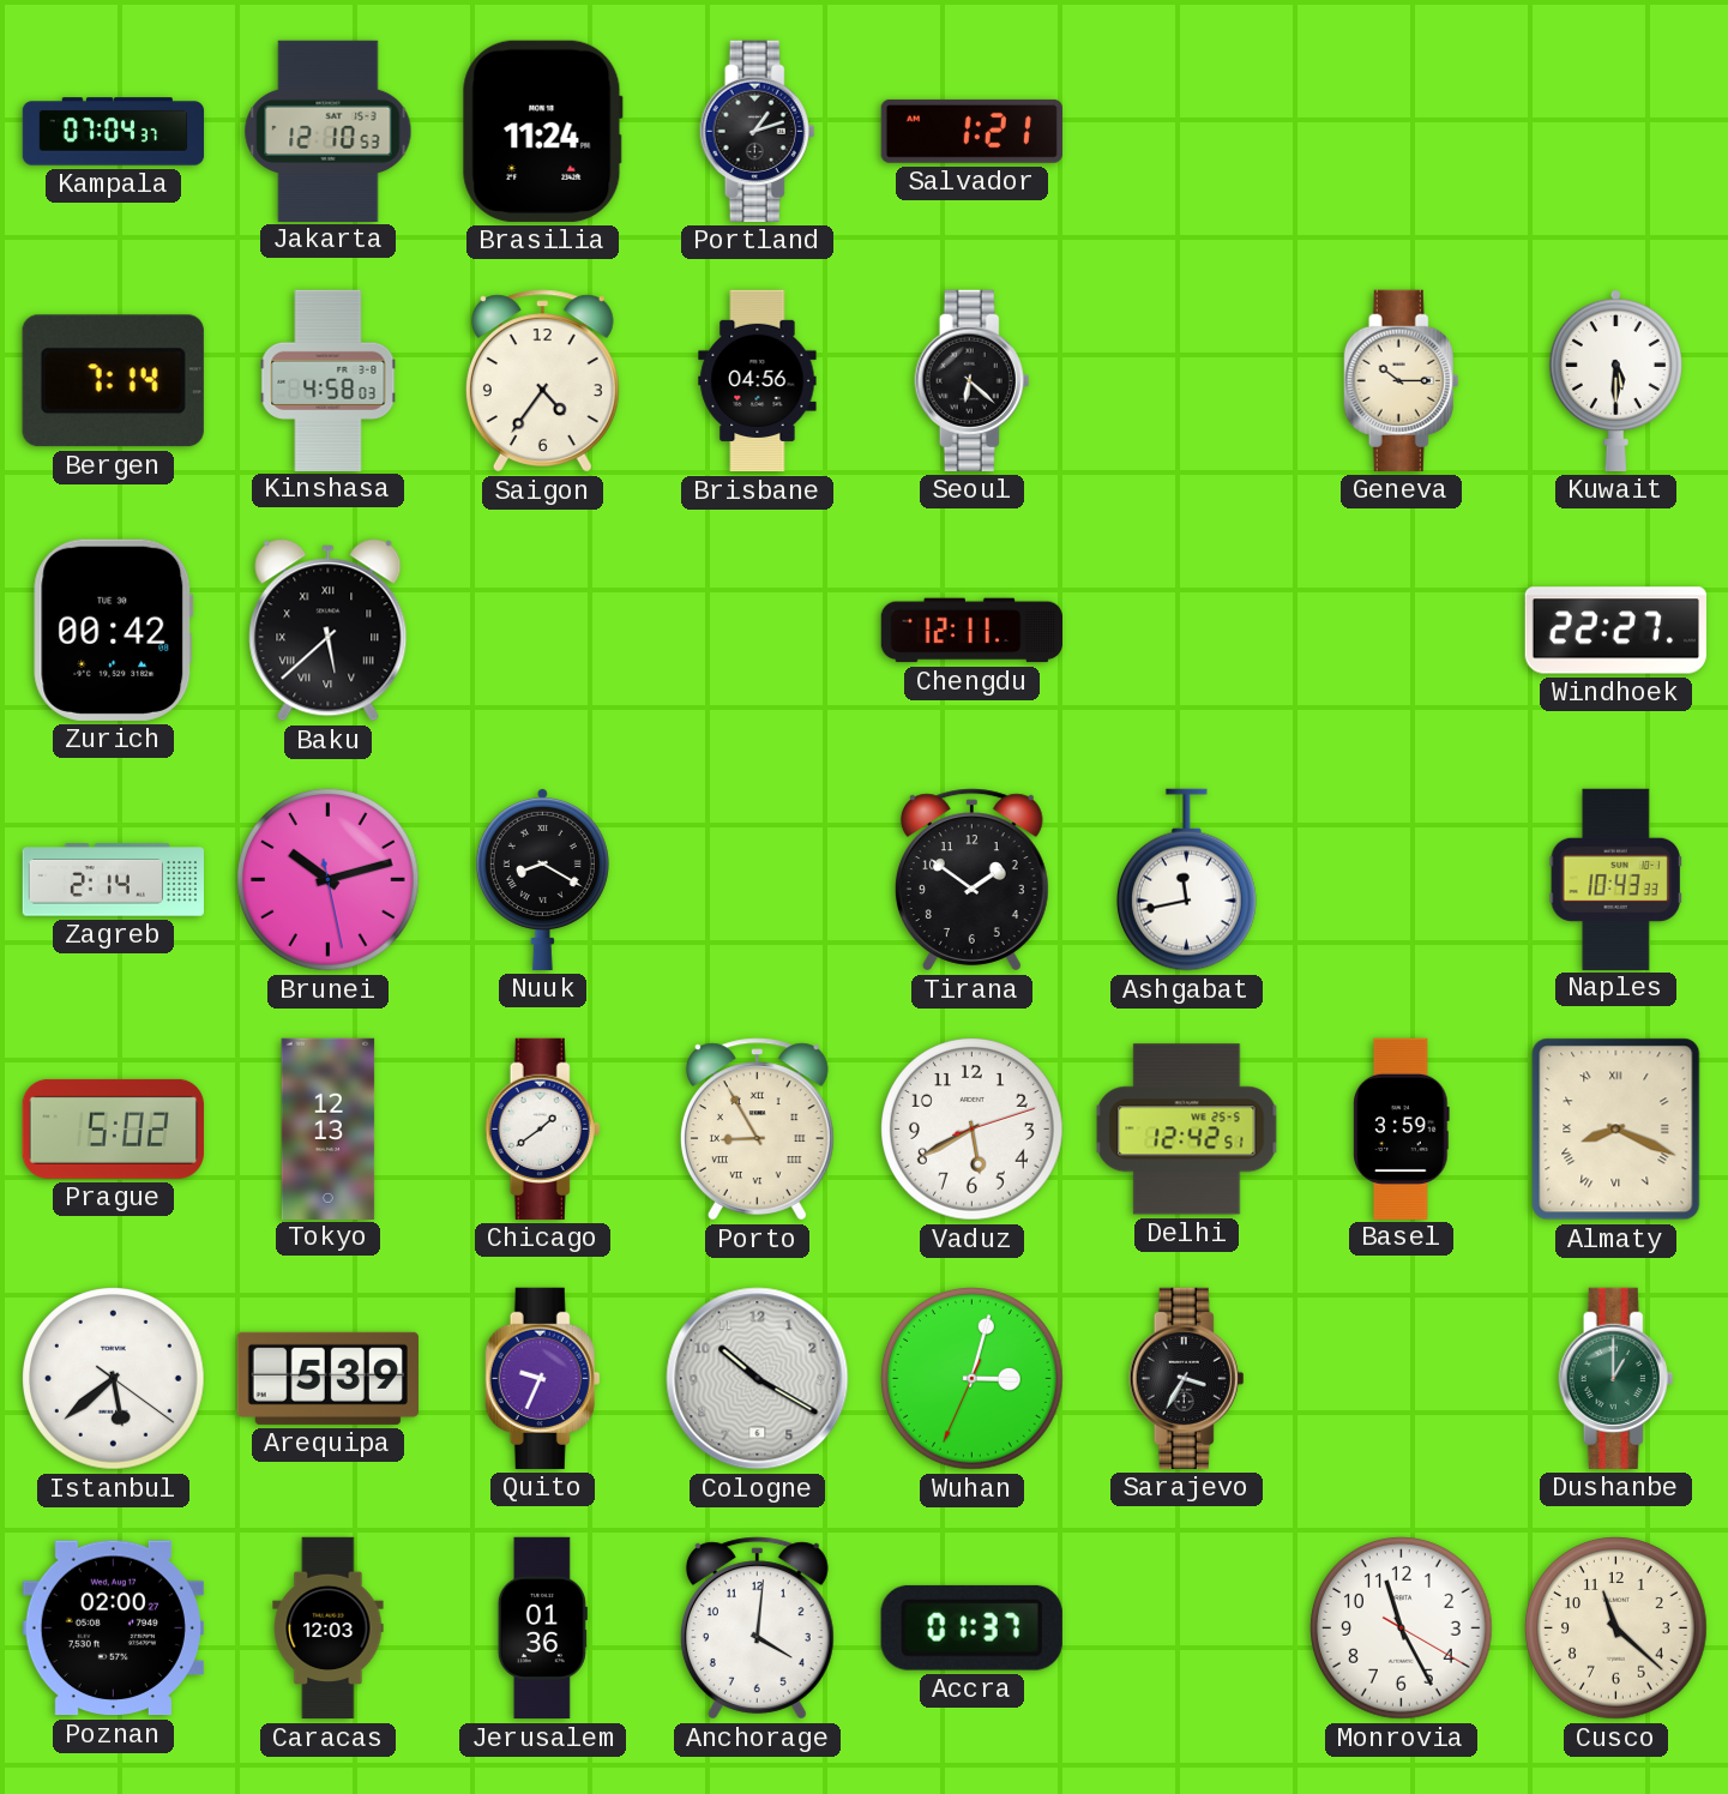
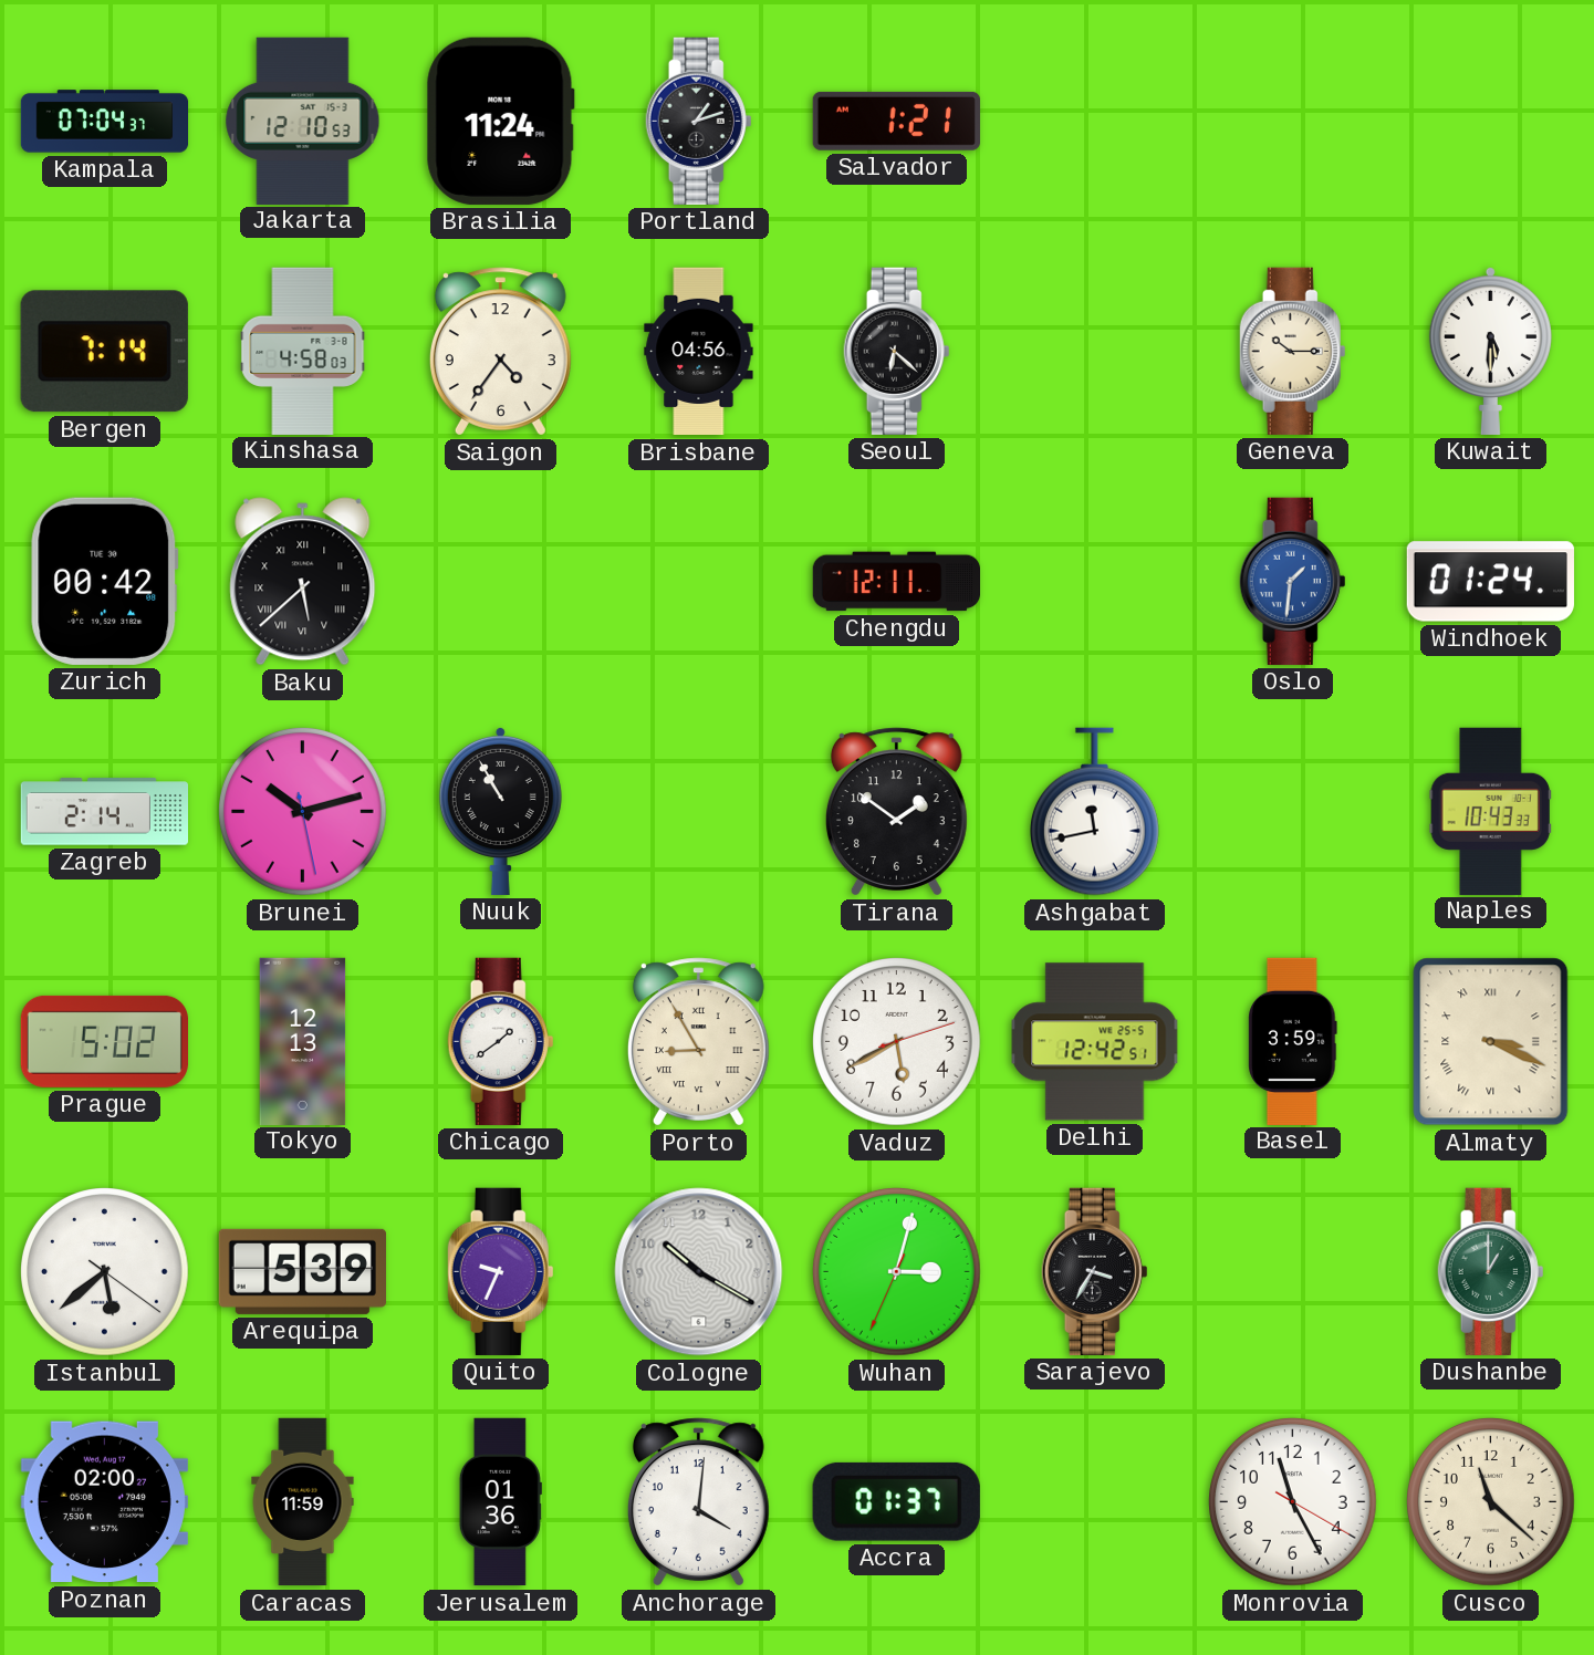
Oslo: none -> 1:31 (1293, 581)
Windhoek: 22:27 -> 01:24 (1490, 582)
Nuuk: 8:20 -> 10:55 (500, 811)
Almaty: 8:19 -> 3:19 (1491, 1042)
Caracas: 12:03 -> 11:59 (303, 1502)
